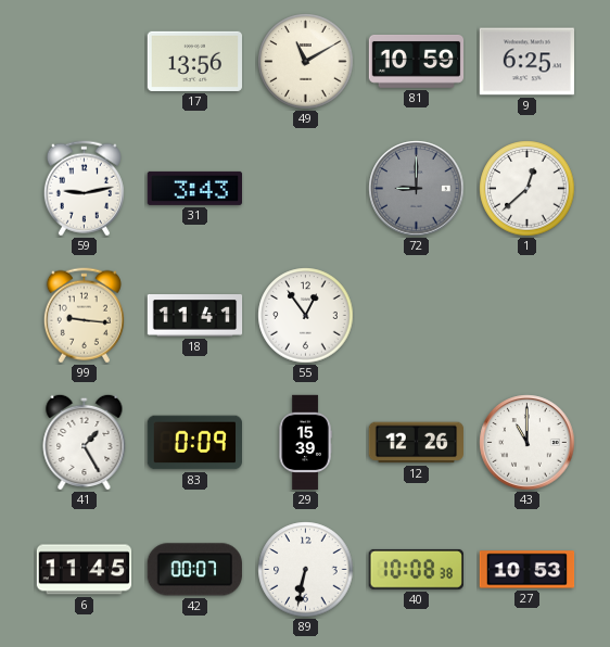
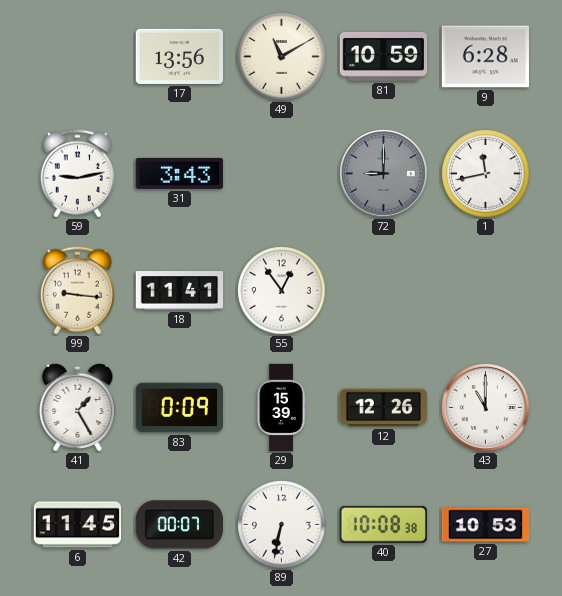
9: 6:25 -> 6:28 (485, 57)
1: 12:38 -> 11:43 (486, 174)
